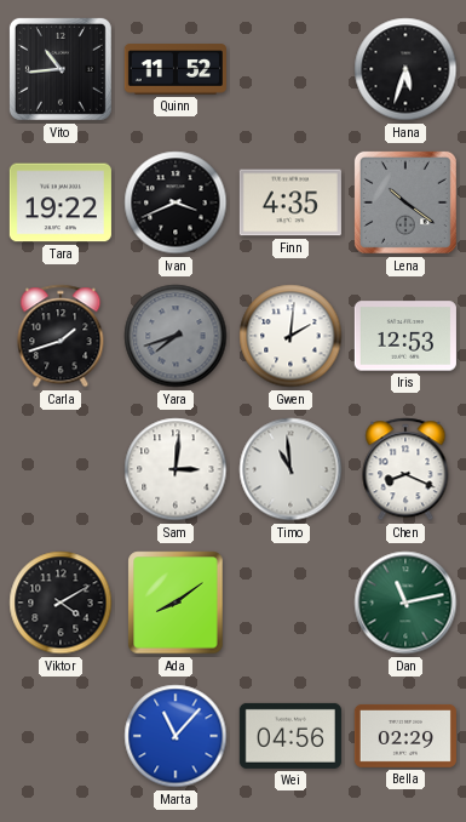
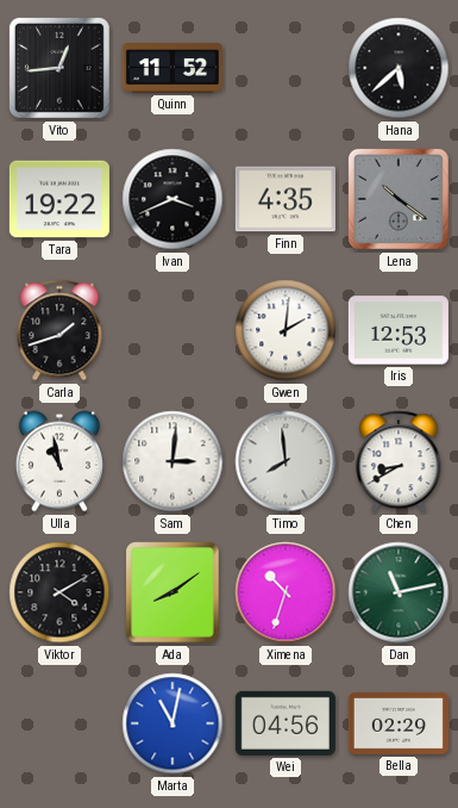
Vito: 10:44 -> 12:44 (59, 68)
Hana: 5:33 -> 5:38 (399, 68)
Yara: 7:42 -> none (176, 336)
Ulla: none -> 10:58 (59, 461)
Timo: 10:59 -> 7:59 (286, 461)
Chen: 8:19 -> 8:40 (399, 461)
Ximena: none -> 10:33 (286, 592)
Marta: 11:07 -> 11:02 (172, 723)
